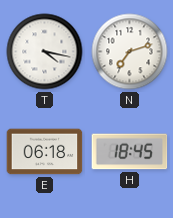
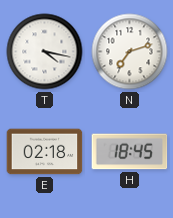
E: 06:18 -> 02:18 (45, 152)
